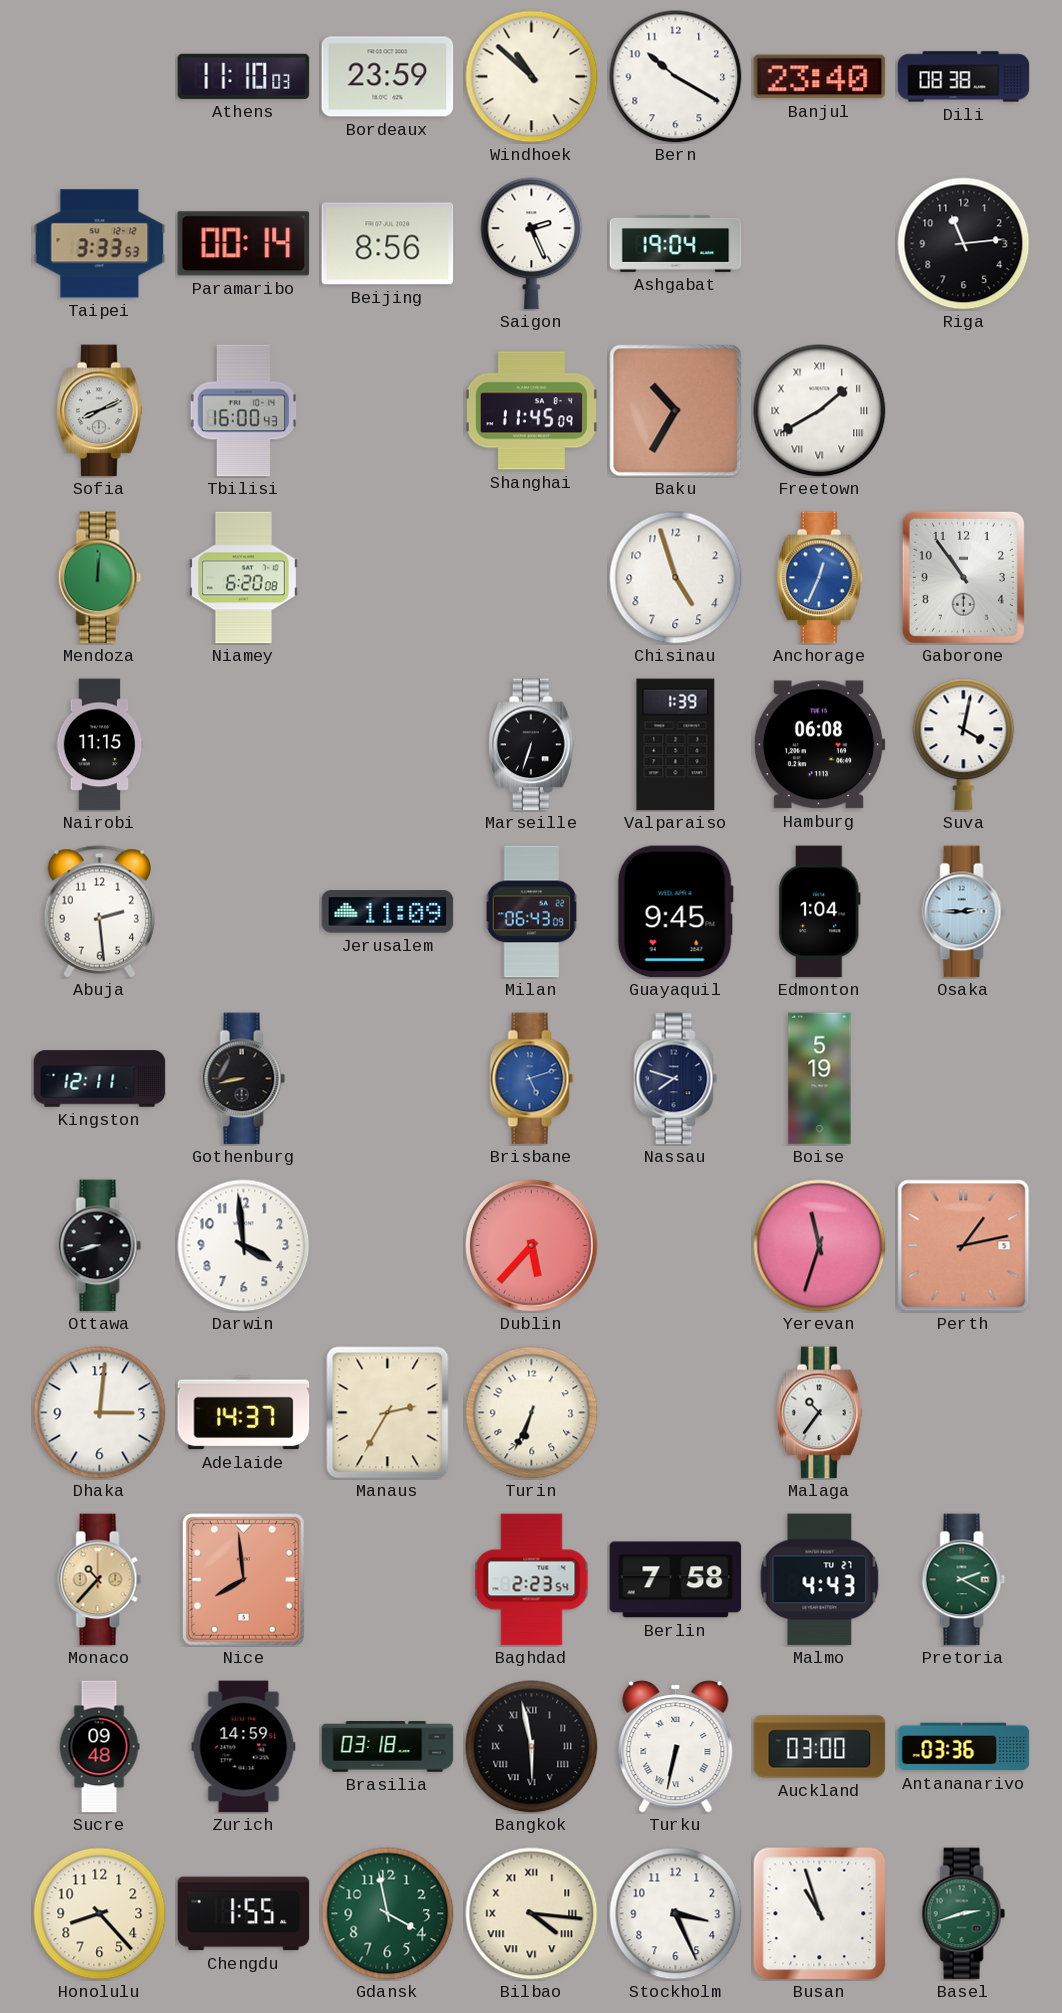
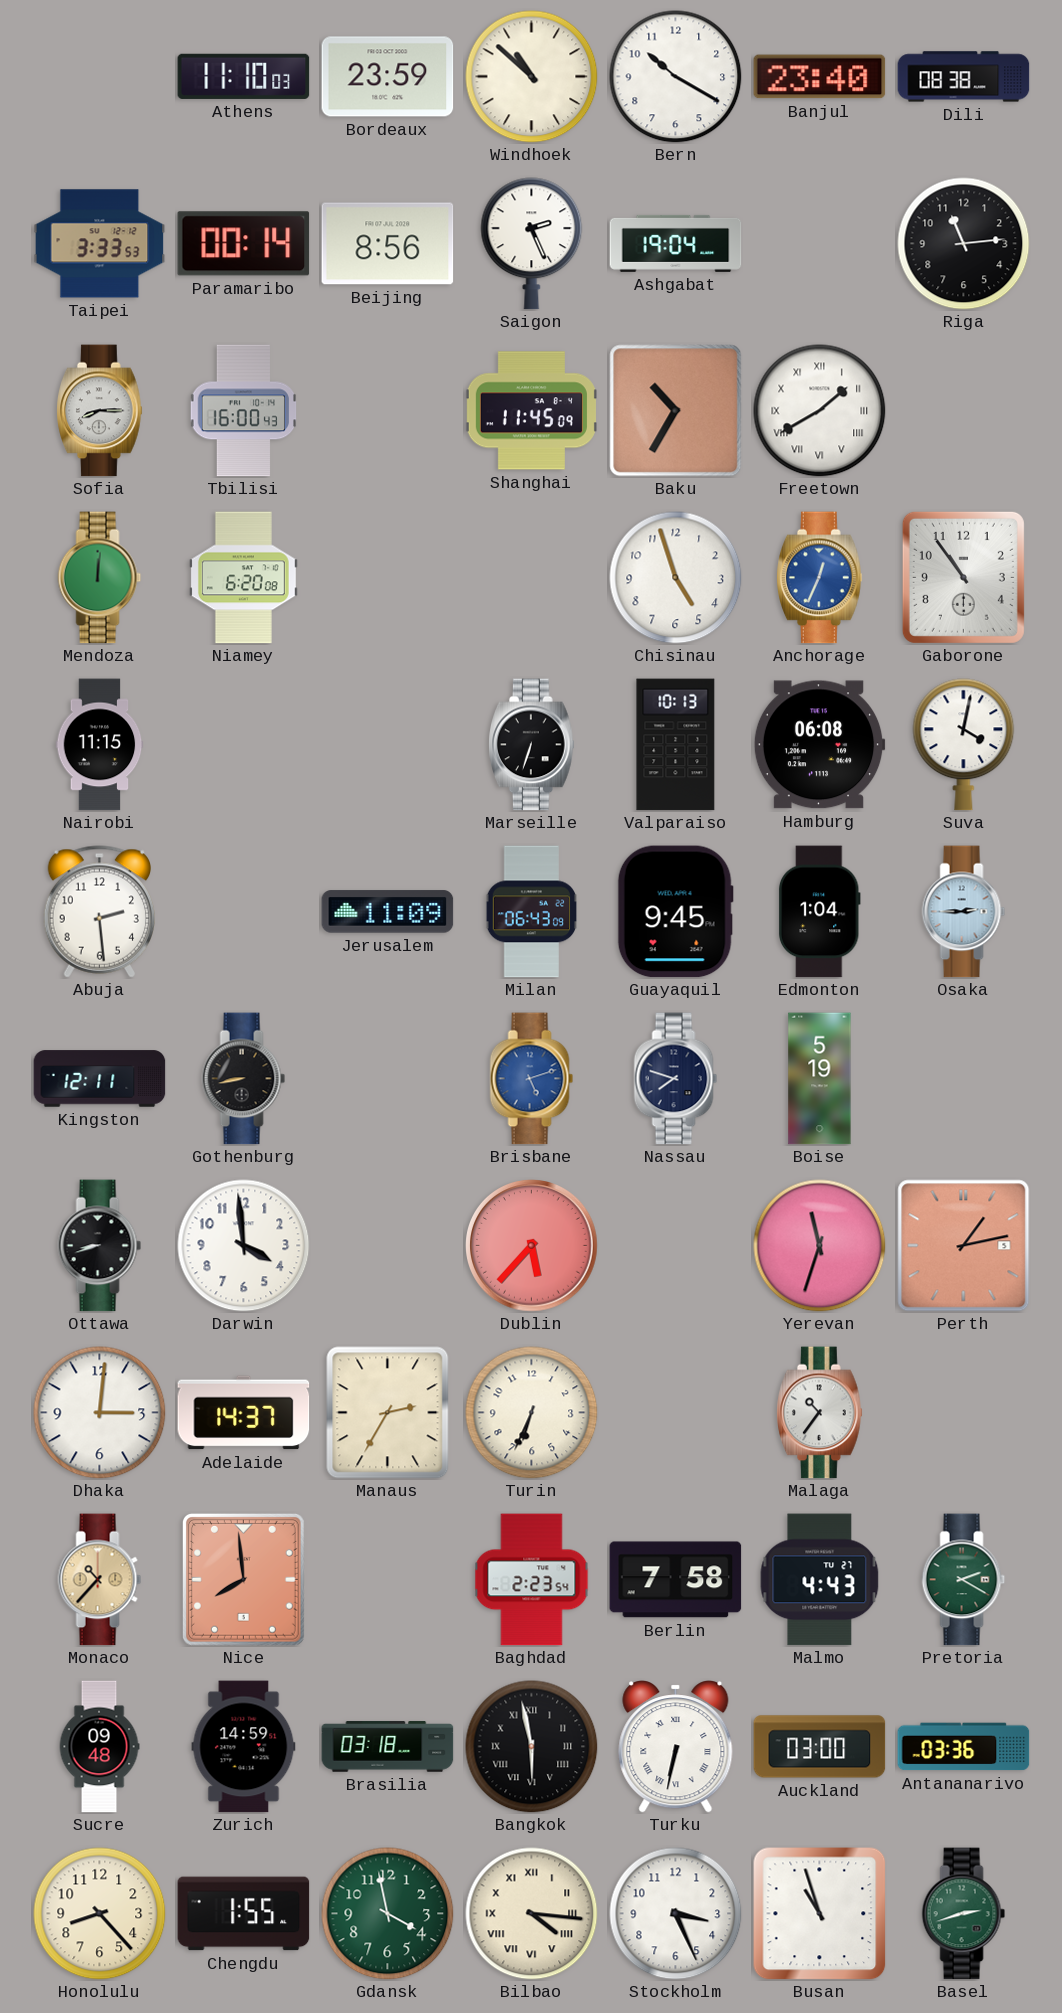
Sofia: 8:11 -> 8:15 (100, 411)
Valparaiso: 1:39 -> 10:13 (676, 745)
